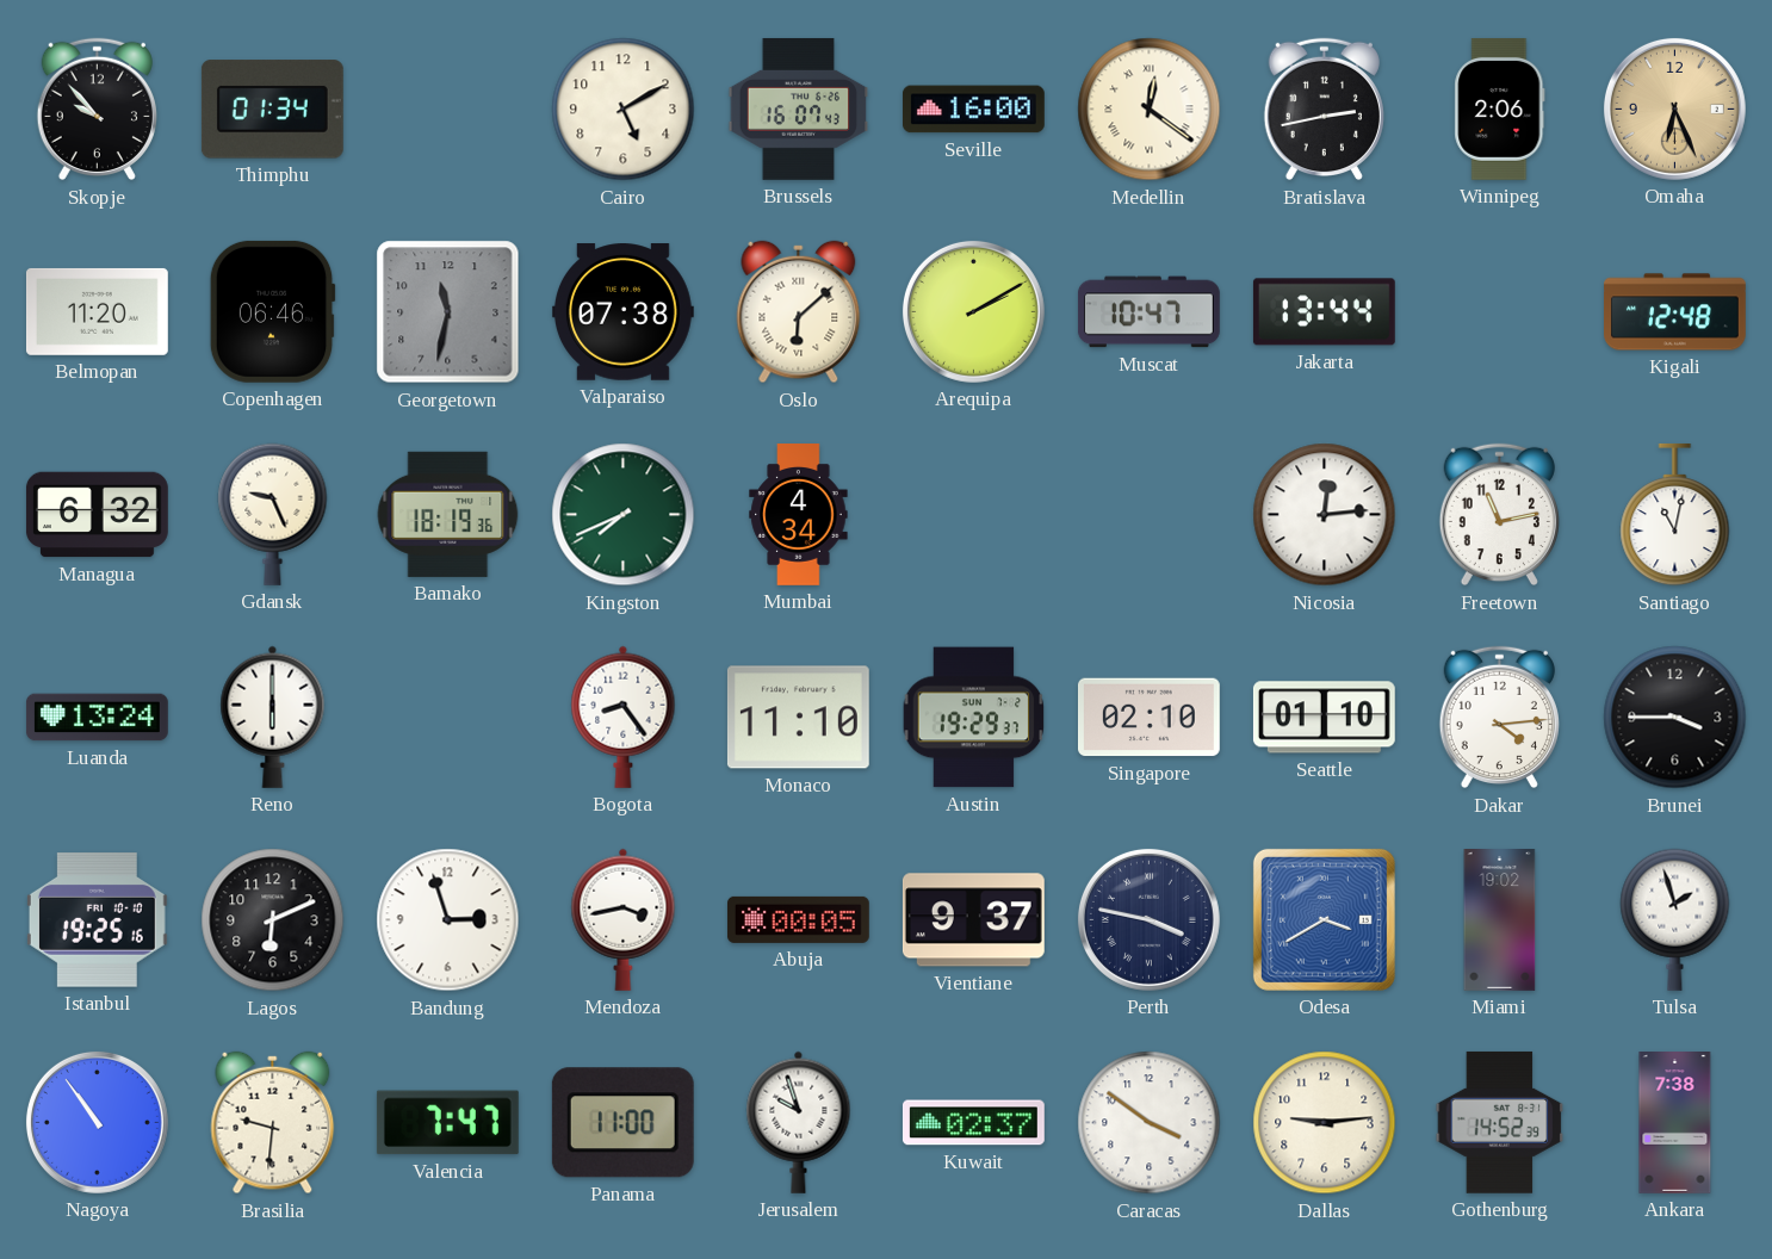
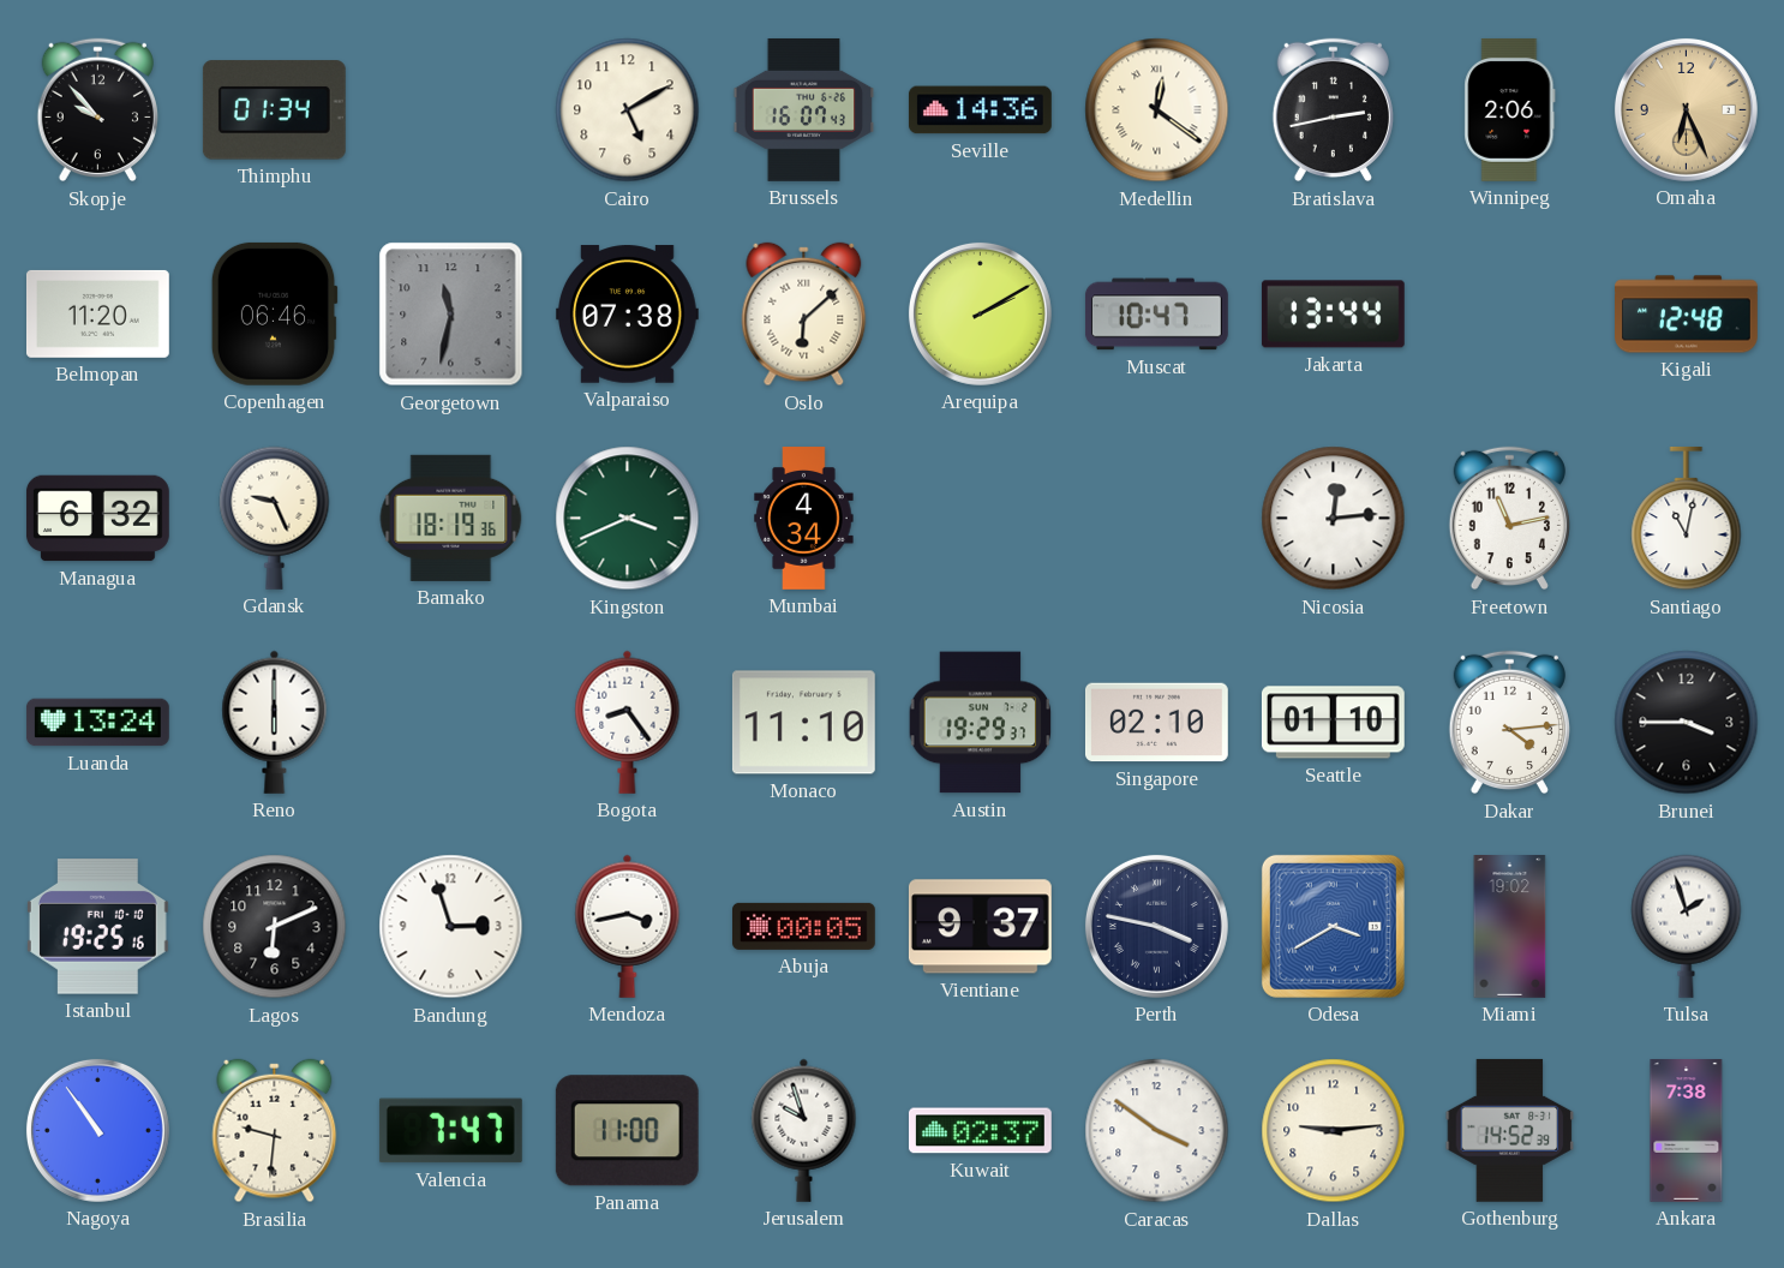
Seville: 16:00 -> 14:36 (980, 110)
Kingston: 7:41 -> 3:41 (628, 519)
